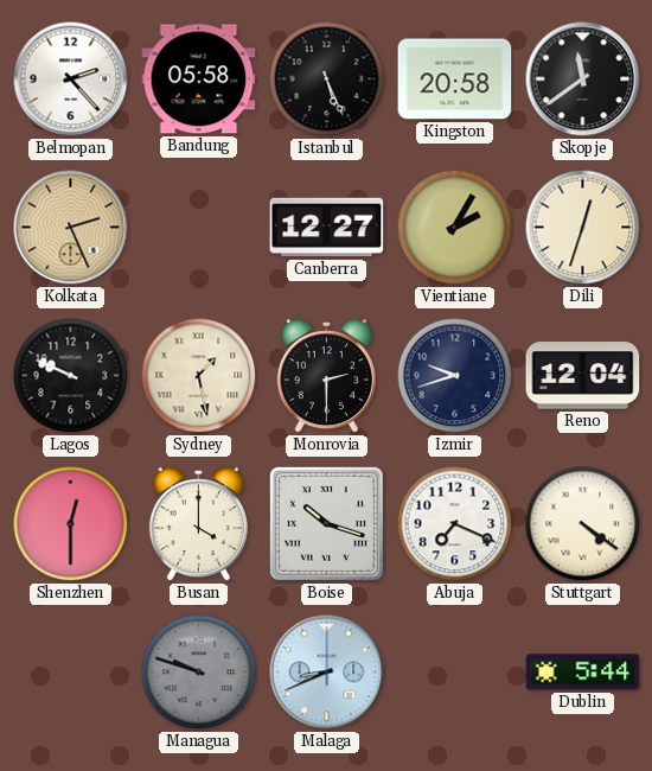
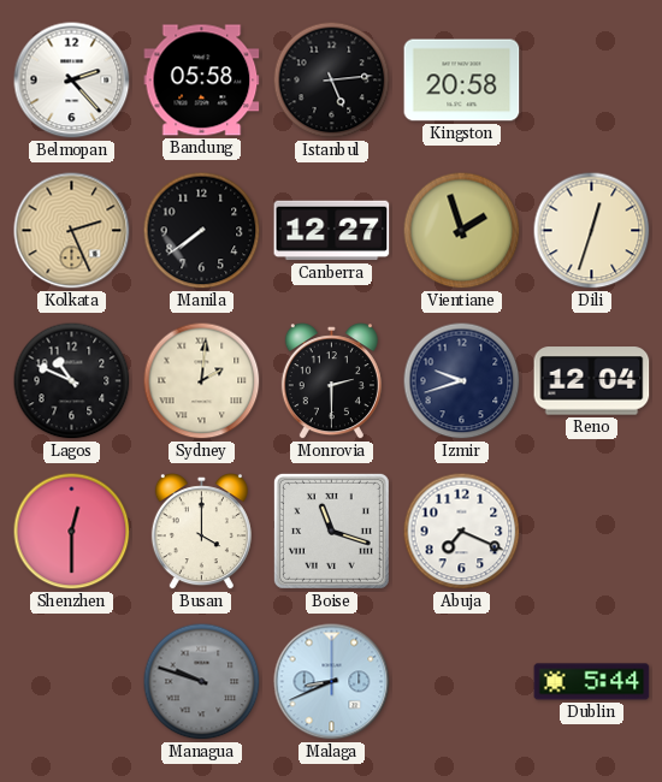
Istanbul: 5:26 -> 5:14 (332, 81)
Skopje: 11:39 -> none (583, 79)
Manila: none -> 7:39 (202, 231)
Vientiane: 2:05 -> 1:57 (462, 231)
Lagos: 9:49 -> 10:49 (72, 381)
Sydney: 1:28 -> 2:01 (202, 381)
Boise: 10:18 -> 11:18 (331, 531)
Stuttgart: 4:21 -> none (583, 524)
